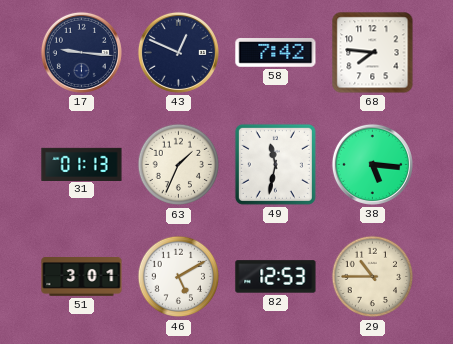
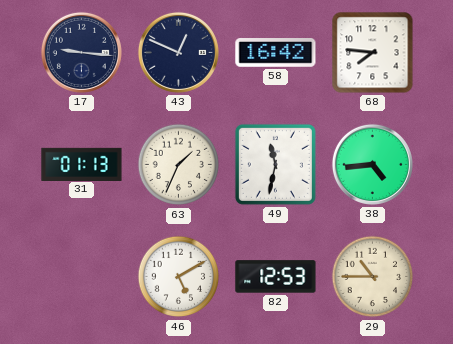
58: 7:42 -> 16:42 (276, 53)
38: 5:16 -> 4:44 (372, 164)
51: 3:01 -> none (82, 277)
